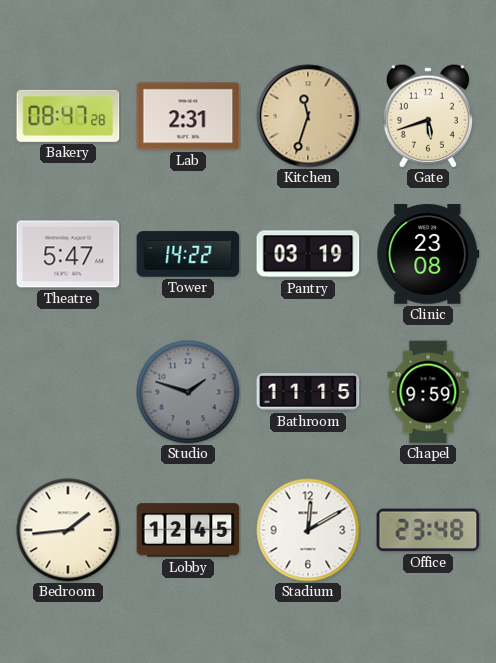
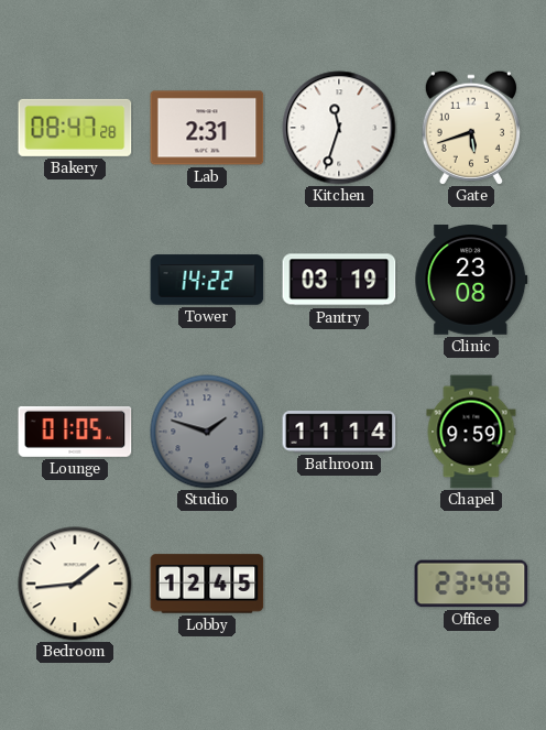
Kitchen dial: champagne -> white (339, 128)
Theatre: 5:47 -> none (68, 254)
Lounge: none -> 01:05 (75, 433)
Bathroom: 11:15 -> 11:14 (339, 432)
Stadium: 12:10 -> none (308, 530)
